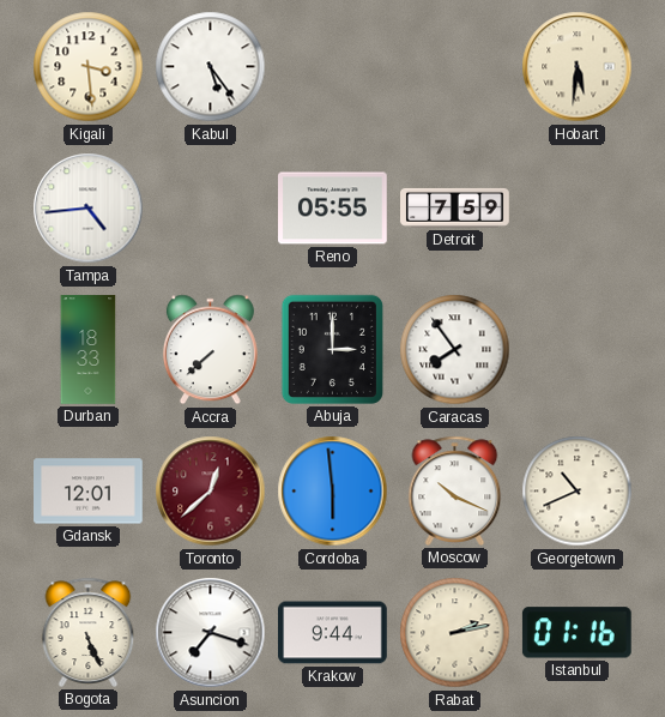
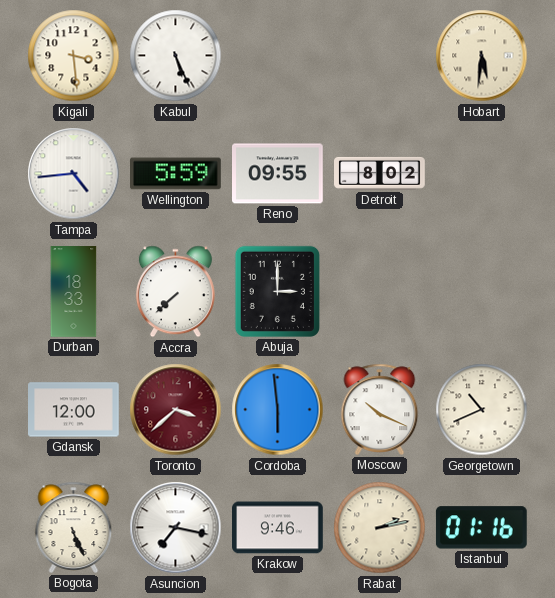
Kabul: 5:24 -> 5:26 (176, 56)
Wellington: none -> 5:59 (176, 174)
Reno: 05:55 -> 09:55 (278, 174)
Detroit: 7:59 -> 8:02 (380, 173)
Caracas: 7:54 -> none (455, 350)
Gdansk: 12:01 -> 12:00 (74, 410)
Toronto: 12:38 -> 3:38 (176, 410)
Asuncion: 7:18 -> 7:17 (176, 528)
Krakow: 9:44 -> 9:46 (278, 528)
